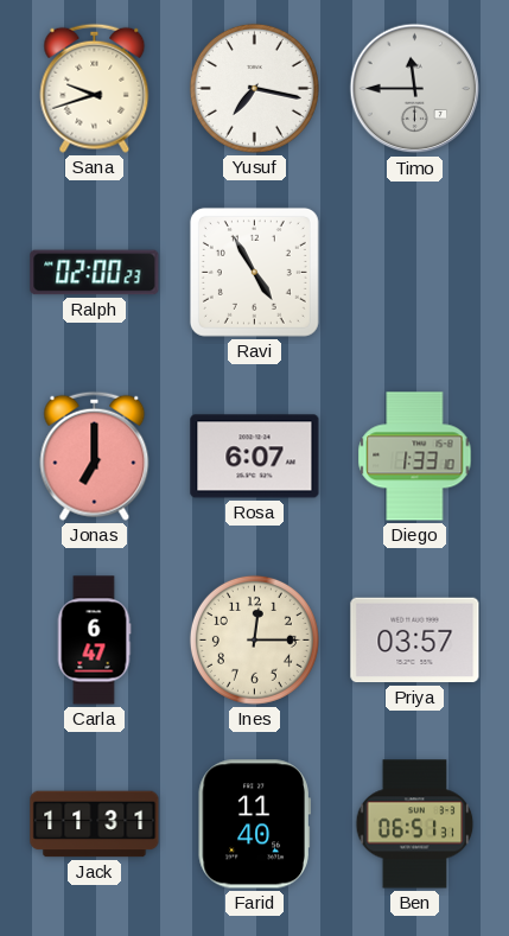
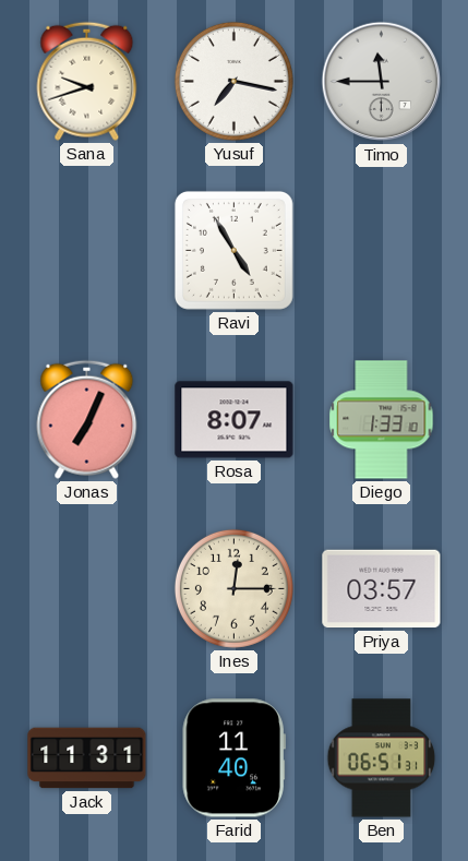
Ralph: 02:00 -> none (95, 273)
Jonas: 7:00 -> 7:04 (87, 419)
Rosa: 6:07 -> 8:07 (235, 420)
Carla: 6:47 -> none (94, 641)
